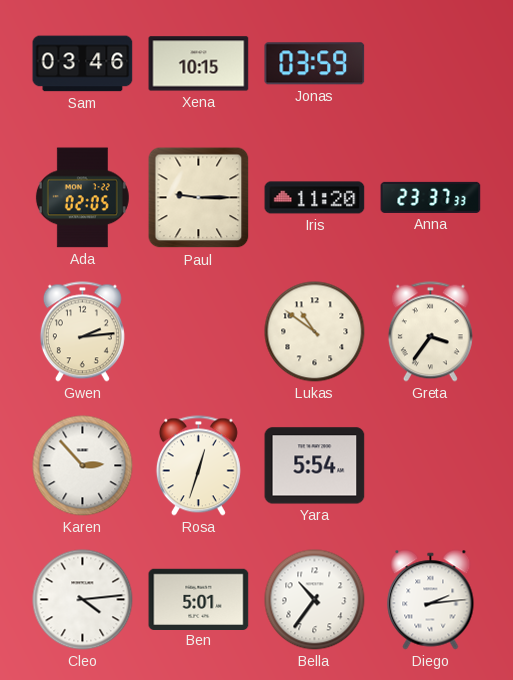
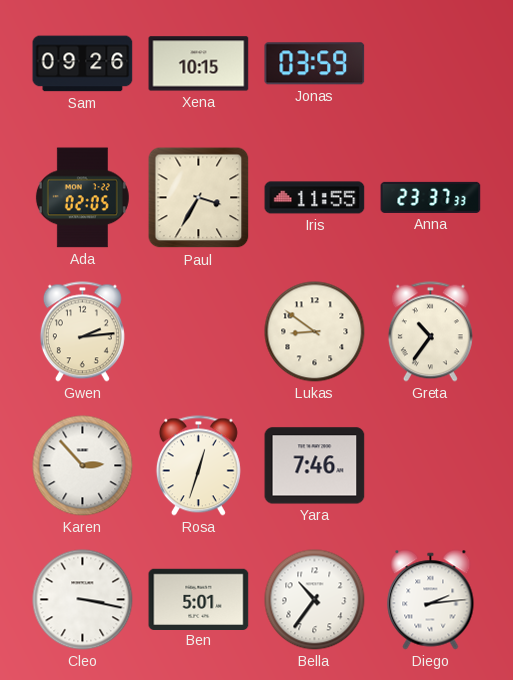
Sam: 03:46 -> 09:26 (83, 64)
Paul: 9:15 -> 3:35 (199, 198)
Iris: 11:20 -> 11:55 (315, 198)
Lukas: 10:51 -> 8:51 (315, 332)
Greta: 3:36 -> 10:36 (430, 332)
Yara: 5:54 -> 7:46 (315, 466)
Cleo: 4:14 -> 3:17 (83, 600)
